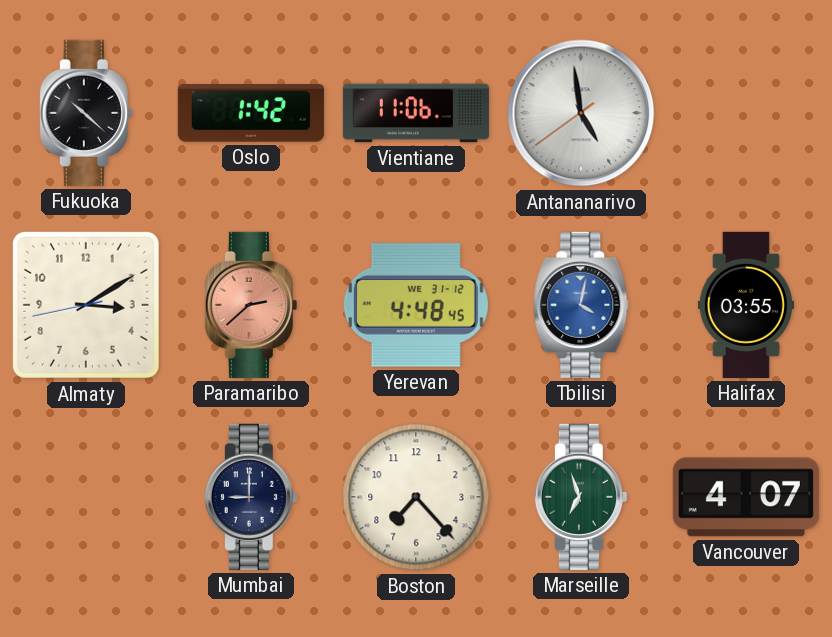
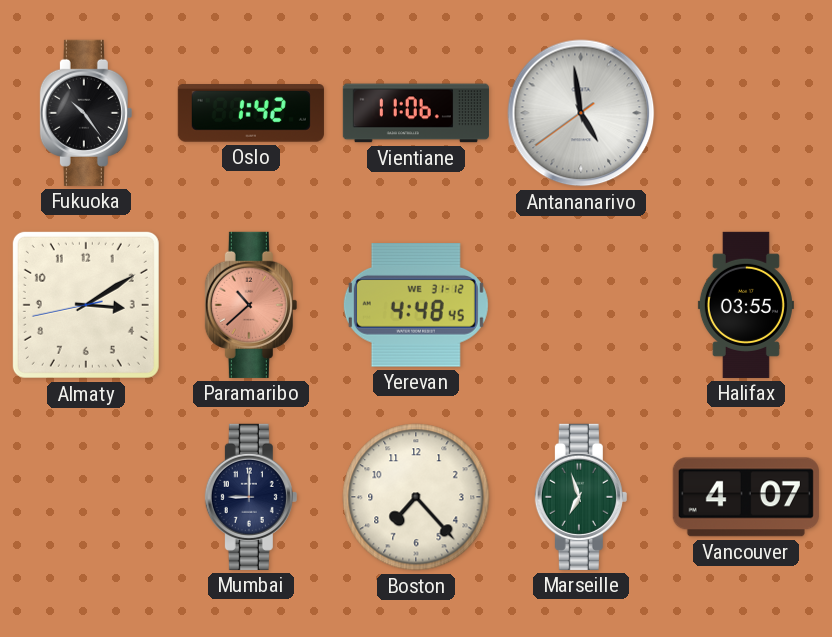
Fukuoka: 10:22 -> 10:24 (86, 113)
Paramaribo: 2:38 -> 10:38 (251, 305)
Tbilisi: 4:02 -> none (581, 305)
